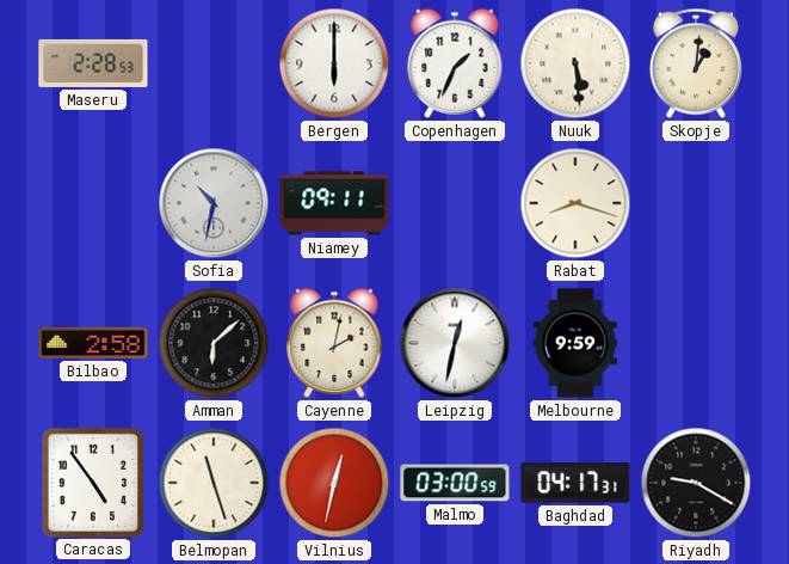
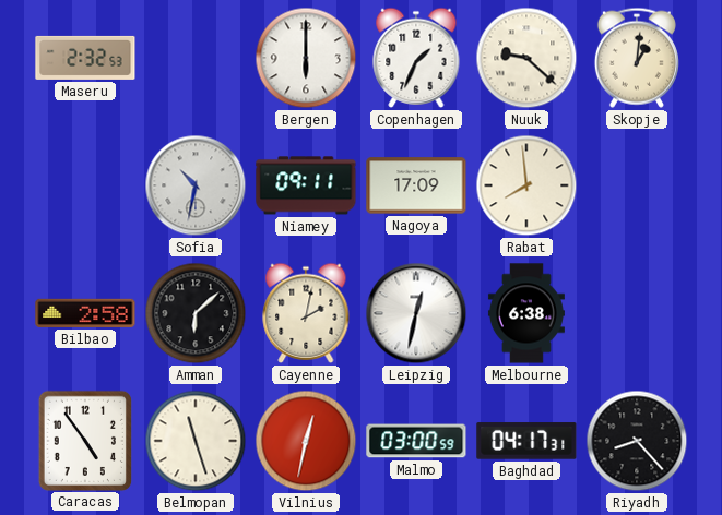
Maseru: 2:28 -> 2:32 (85, 58)
Nuuk: 5:29 -> 9:22 (526, 58)
Nagoya: none -> 17:09 (416, 185)
Rabat: 8:18 -> 7:59 (526, 185)
Melbourne: 9:59 -> 6:38 (526, 313)
Riyadh: 9:20 -> 8:23 (637, 441)
